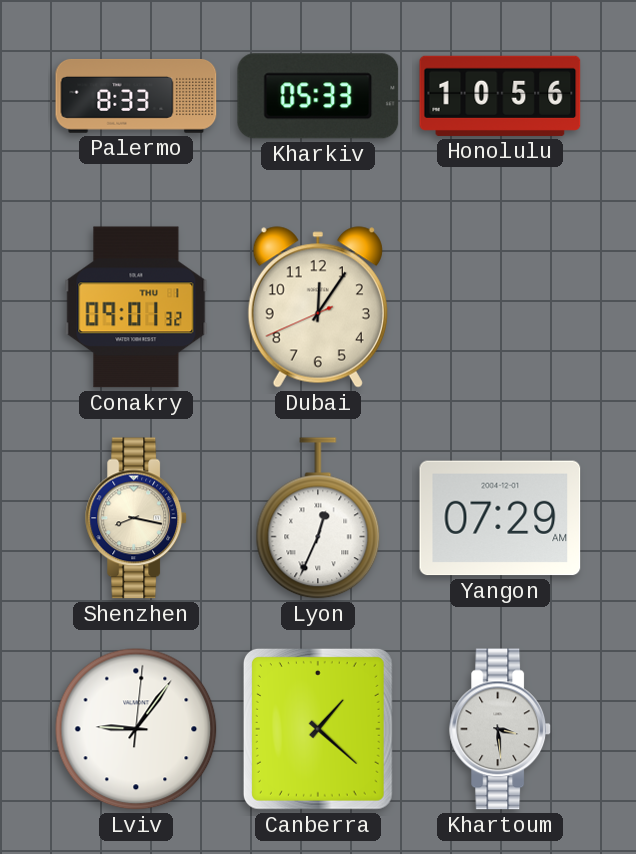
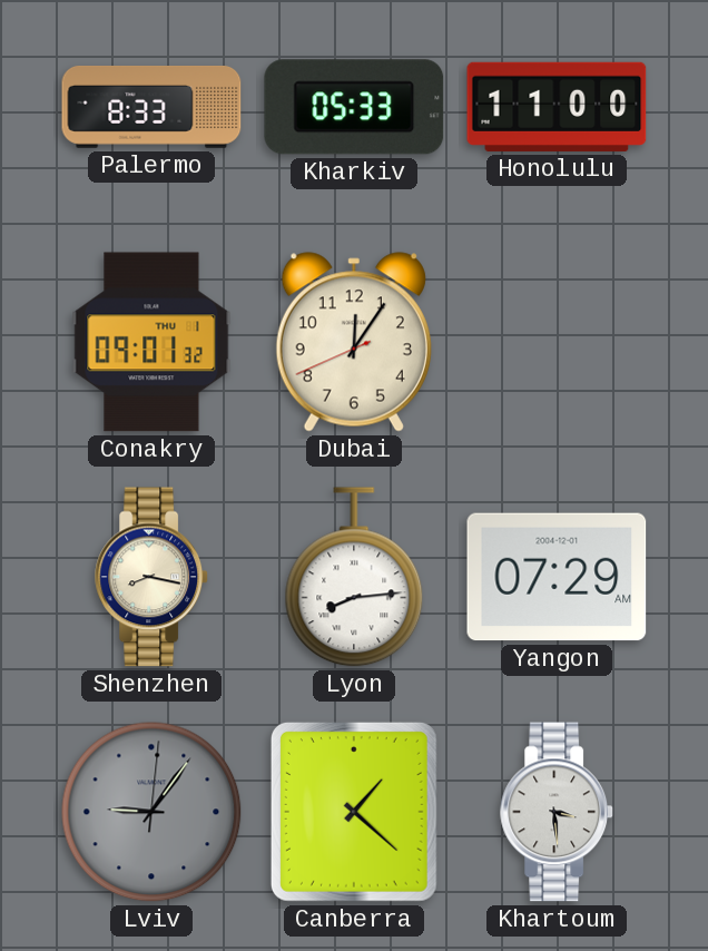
Honolulu: 10:56 -> 11:00 (557, 107)
Lyon: 12:34 -> 8:14 (354, 577)
Lviv dial: white -> grey (151, 812)
